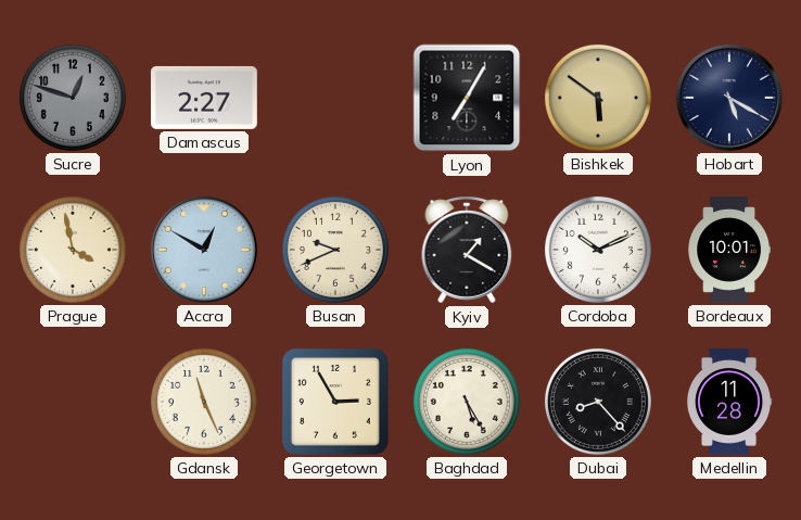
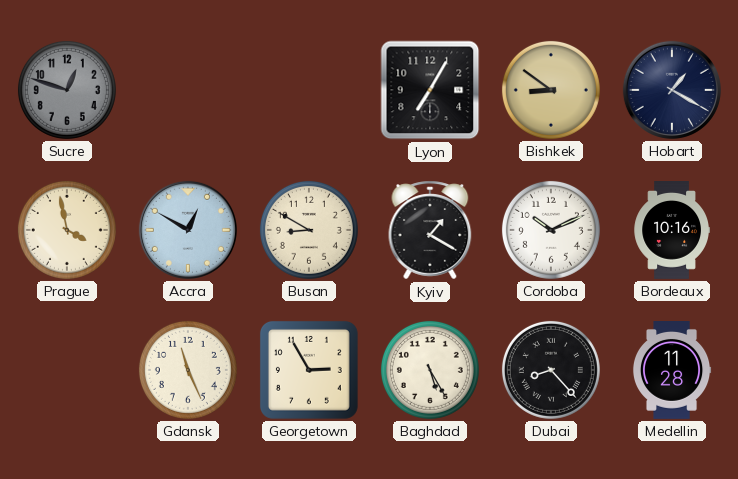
Damascus: 2:27 -> none (204, 98)
Bishkek: 5:51 -> 8:51 (551, 90)
Hobart: 5:20 -> 1:20 (672, 90)
Busan: 9:41 -> 8:50 (309, 230)
Bordeaux: 10:01 -> 10:16 (671, 231)
